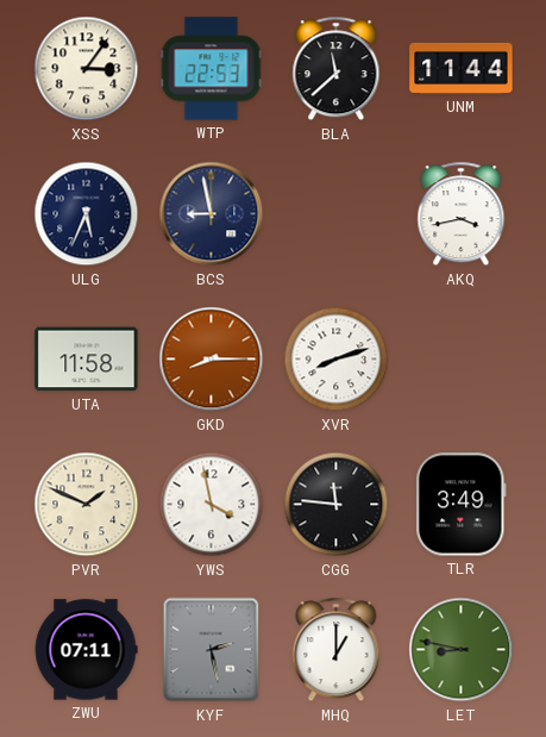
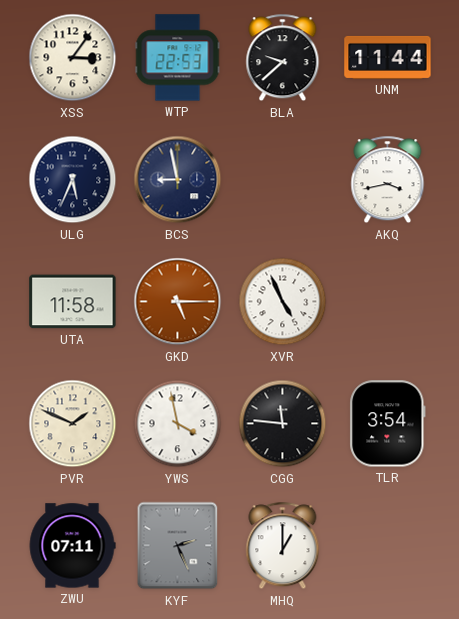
BLA: 11:38 -> 9:38 (283, 58)
GKD: 8:15 -> 5:15 (178, 302)
XVR: 8:12 -> 4:56 (283, 302)
TLR: 3:49 -> 3:54 (388, 424)
KYF: 2:28 -> 2:26 (178, 546)
LET: 8:47 -> none (462, 650)
